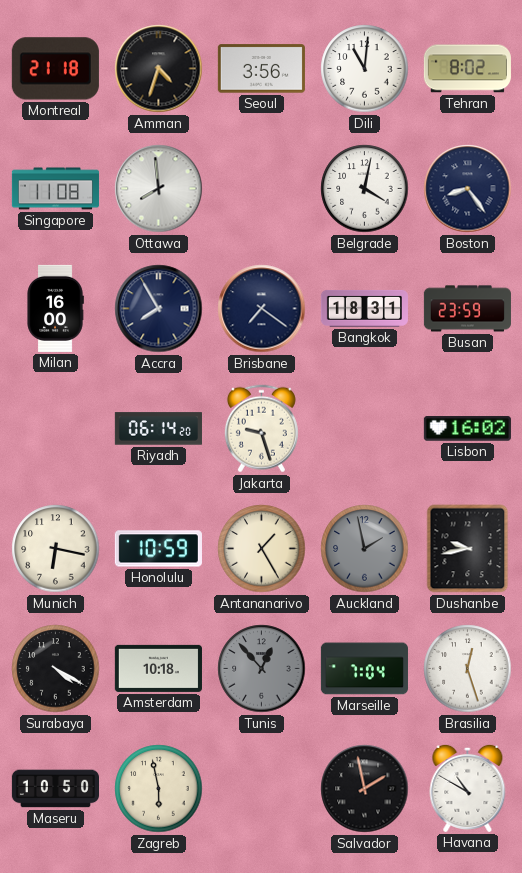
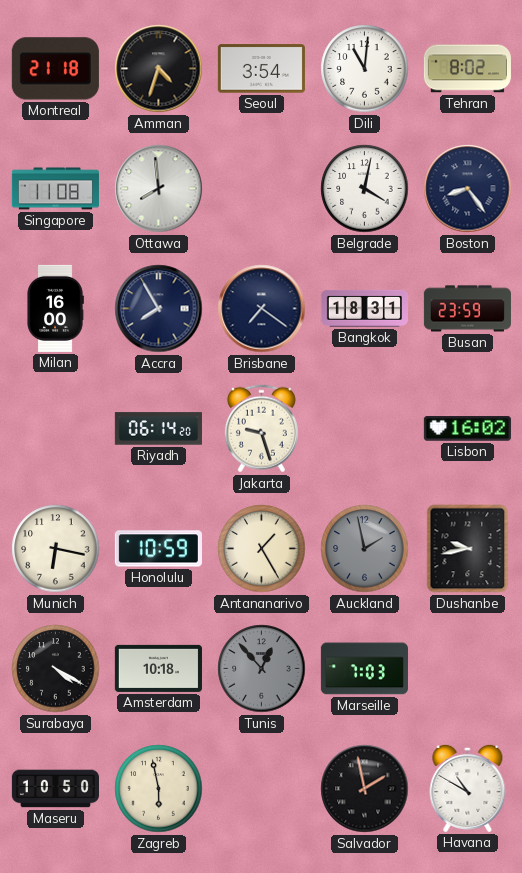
Seoul: 3:56 -> 3:54 (261, 69)
Marseille: 7:04 -> 7:03 (364, 669)
Brasilia: 12:27 -> none (468, 669)
